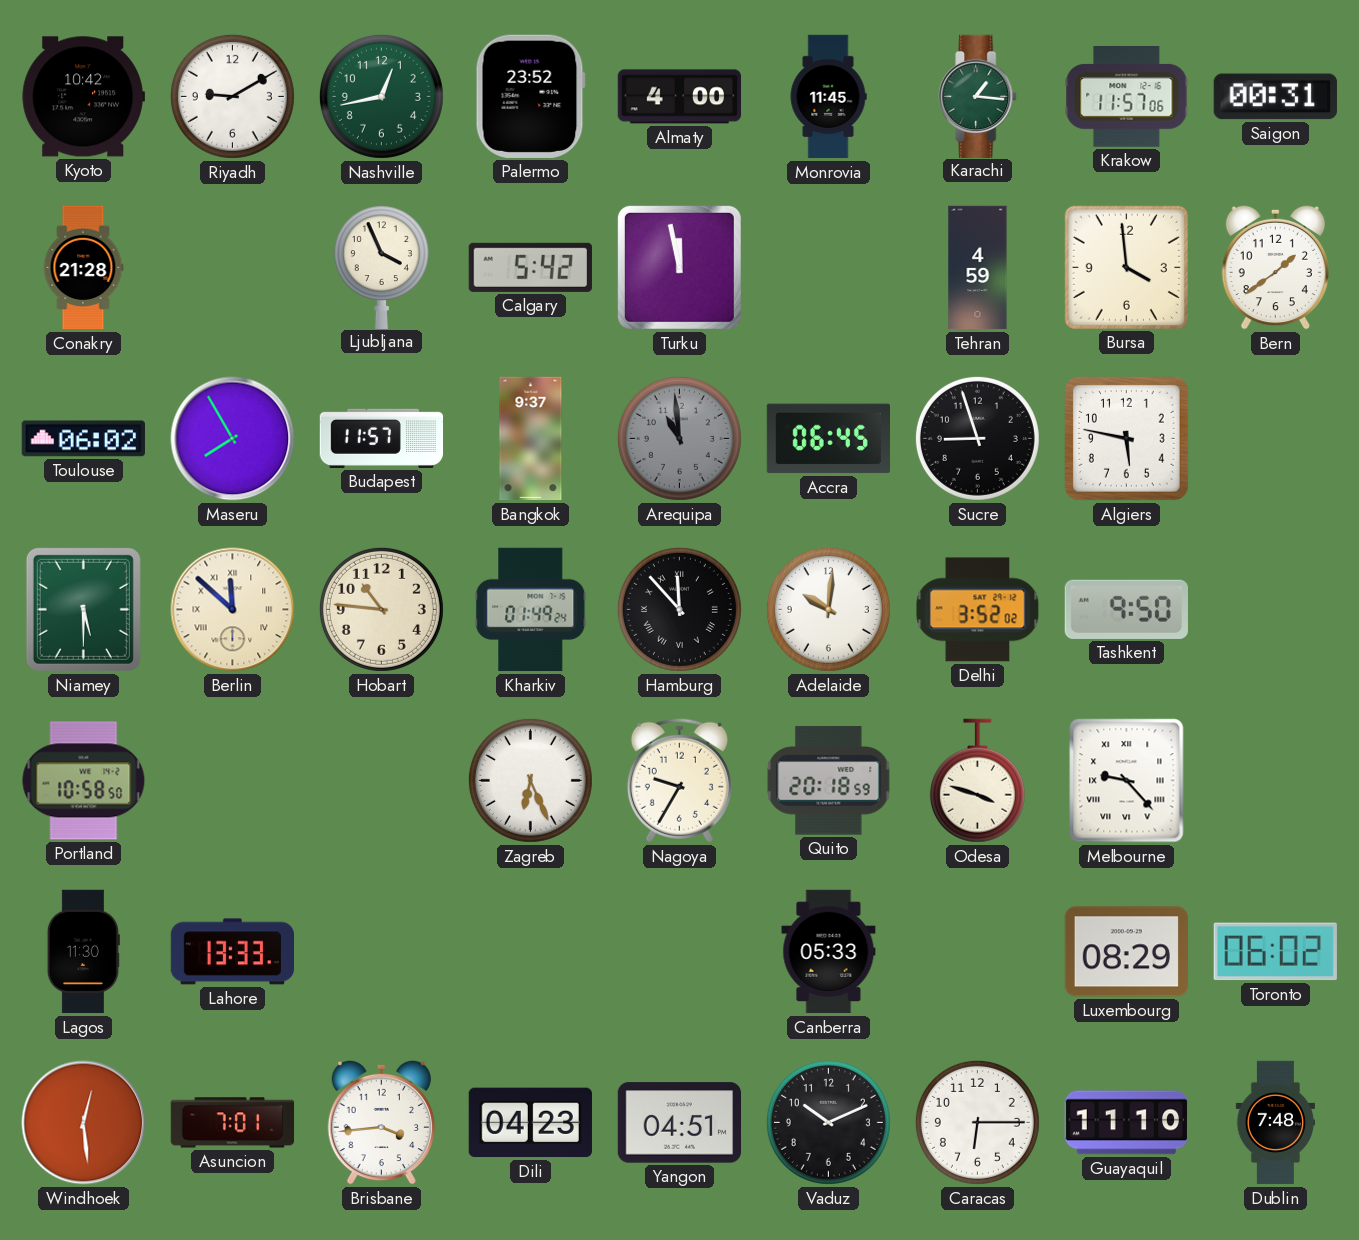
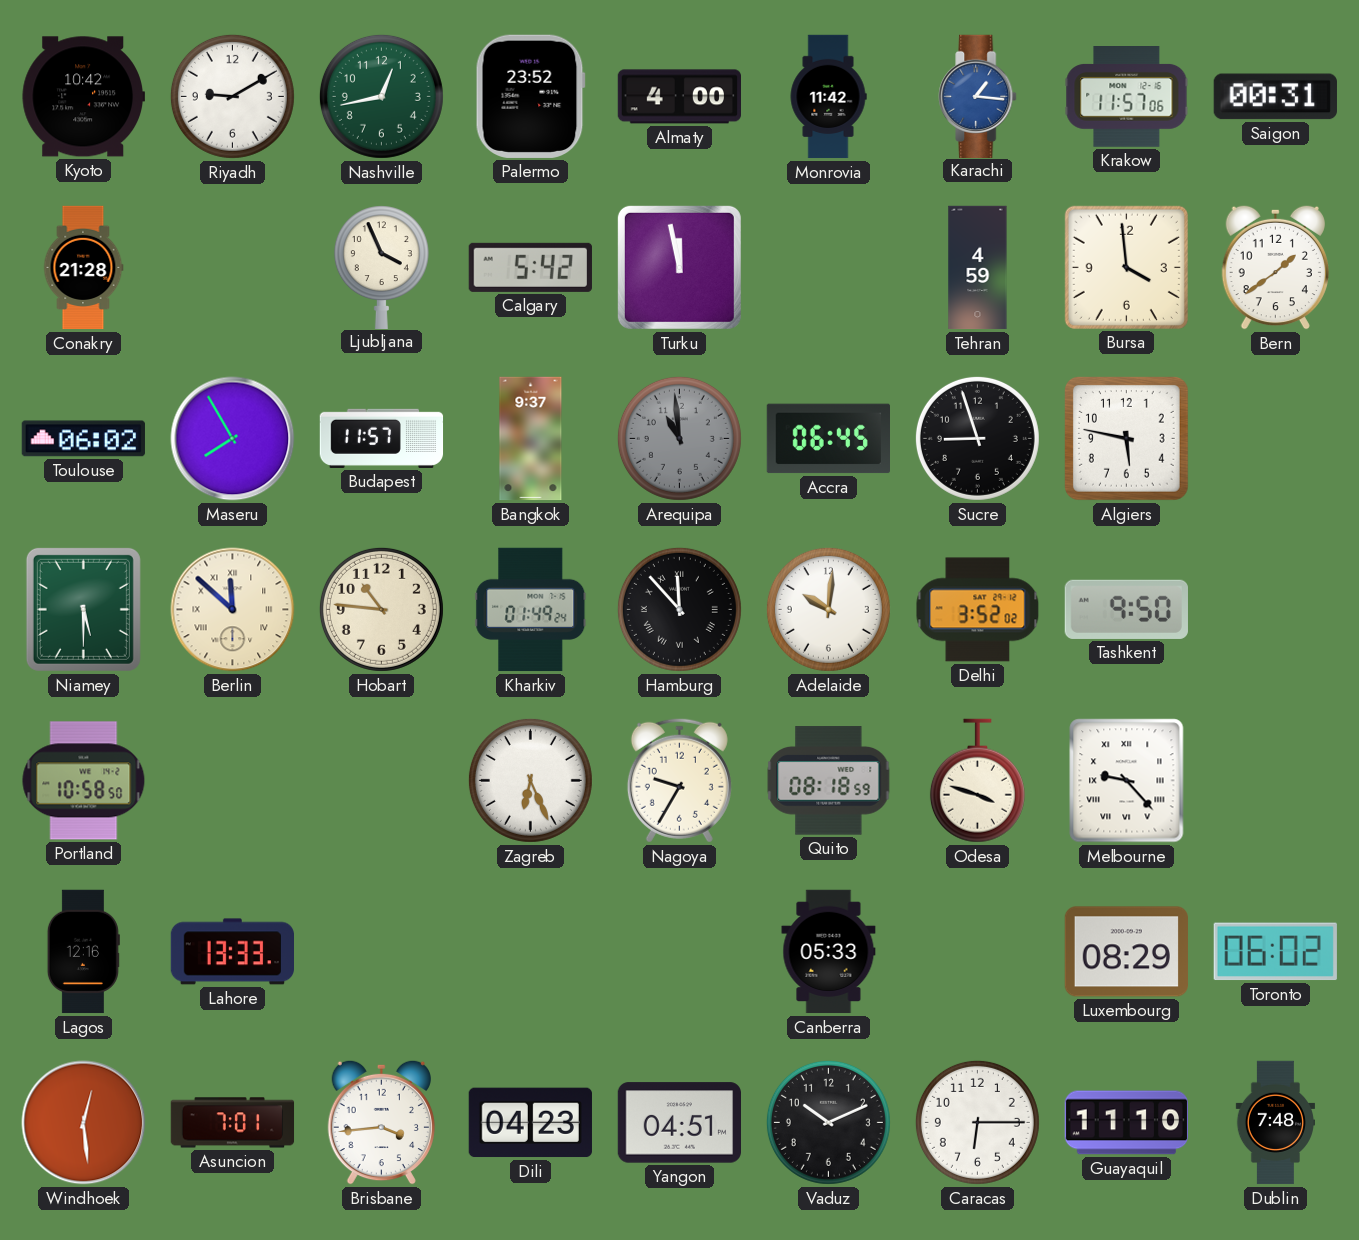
Monrovia: 11:45 -> 11:42 (828, 97)
Karachi dial: green -> blue (978, 96)
Quito: 20:18 -> 08:18 (829, 781)
Lagos: 11:30 -> 12:16 (83, 952)
